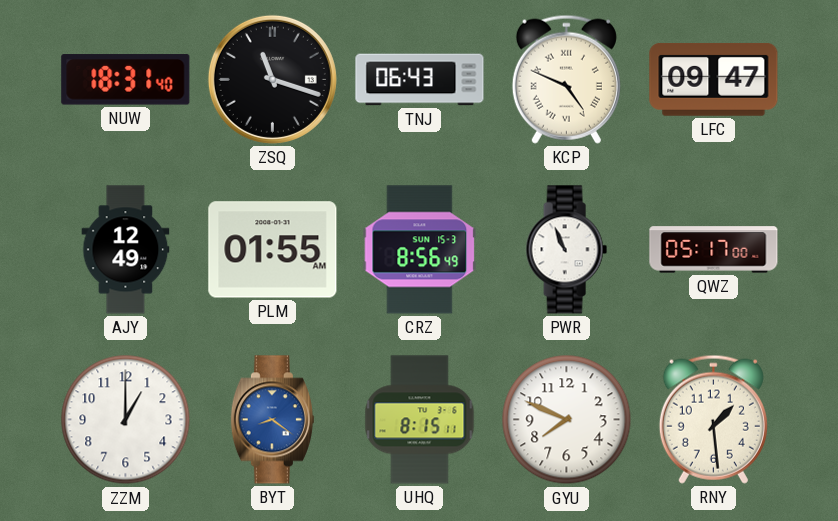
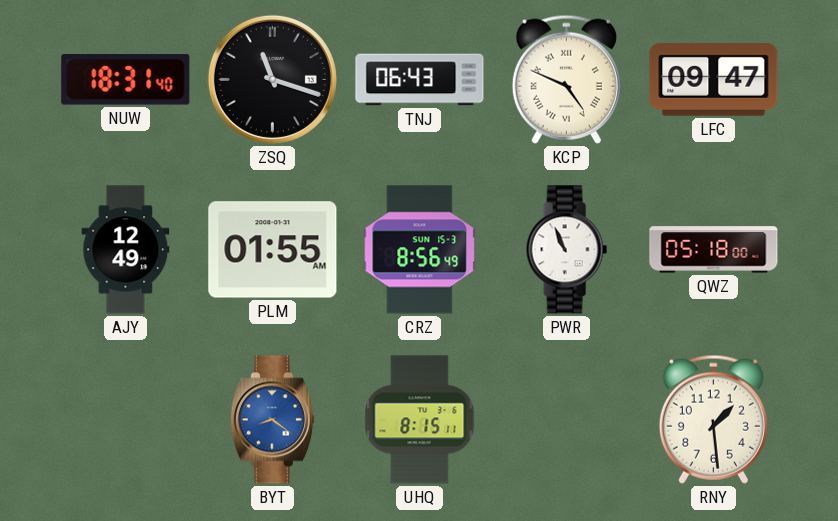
QWZ: 05:17 -> 05:18 (714, 250)
ZZM: 1:00 -> none (126, 420)
GYU: 7:49 -> none (567, 420)
